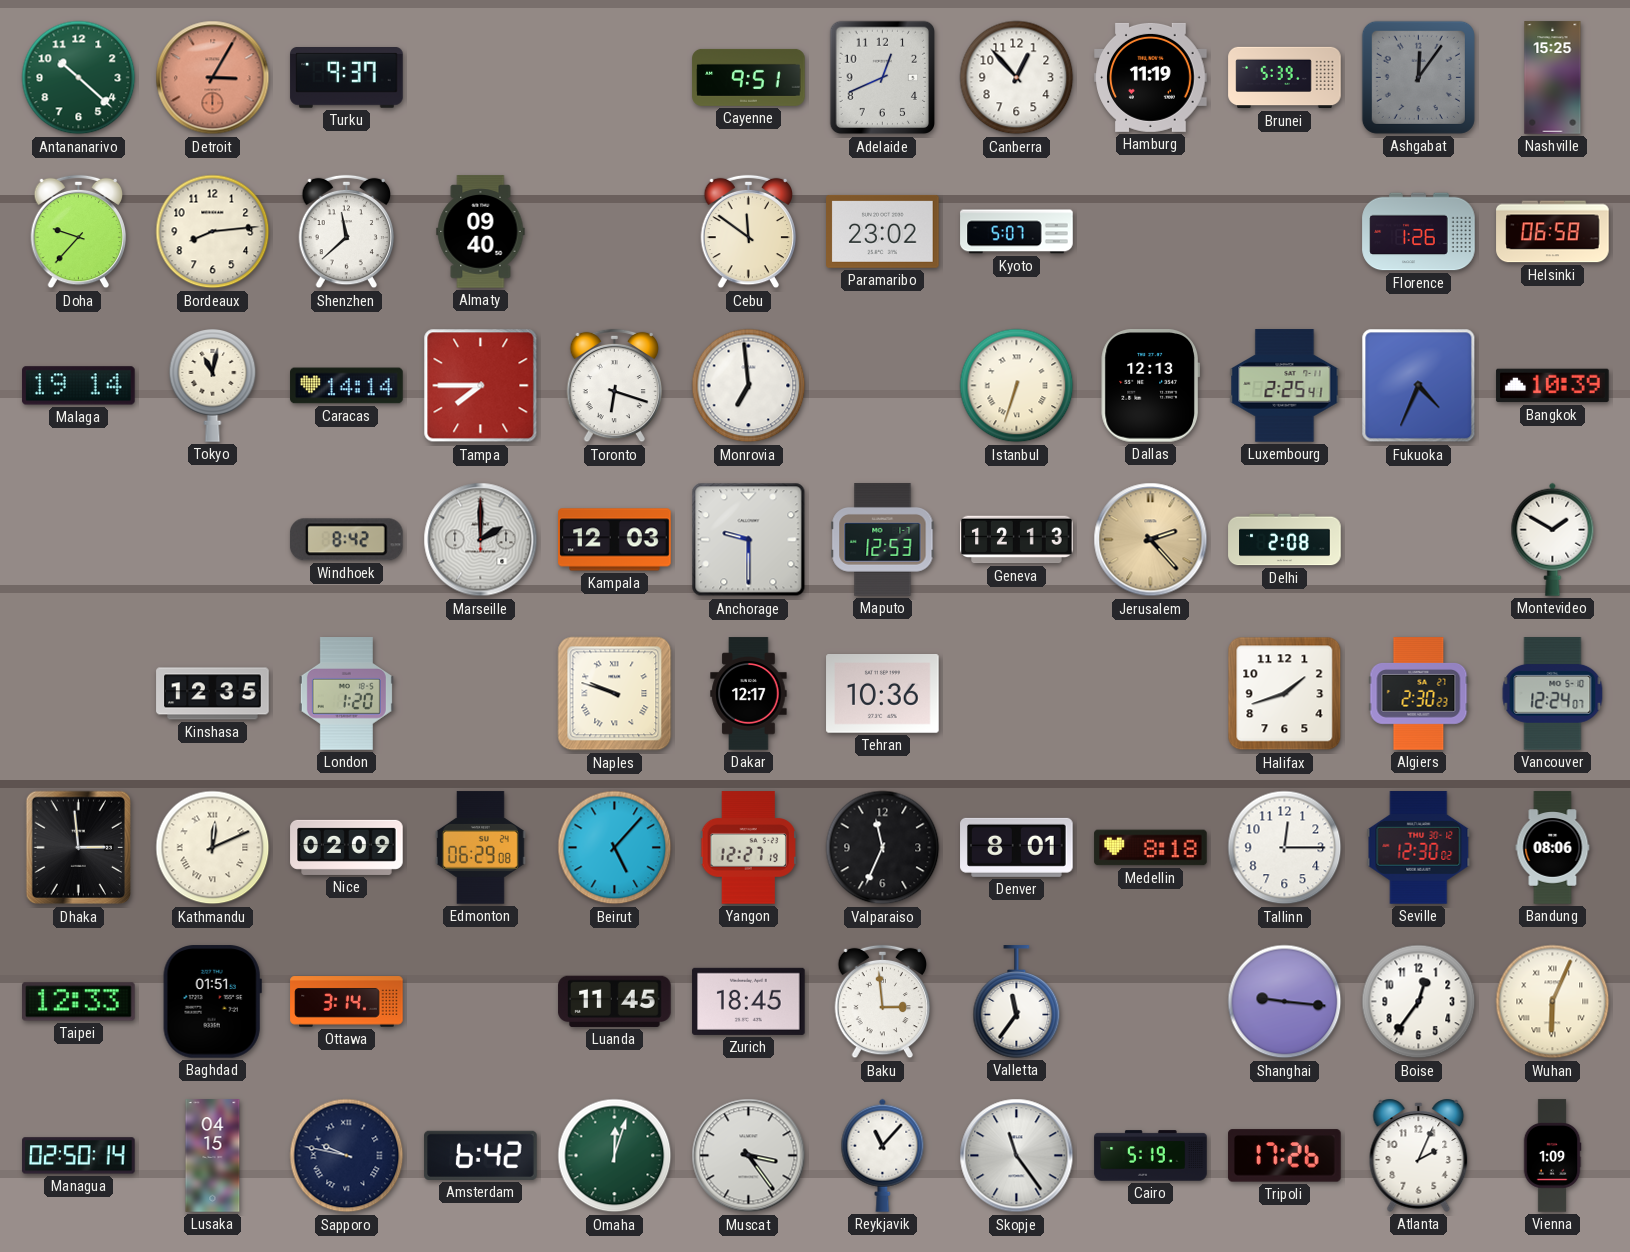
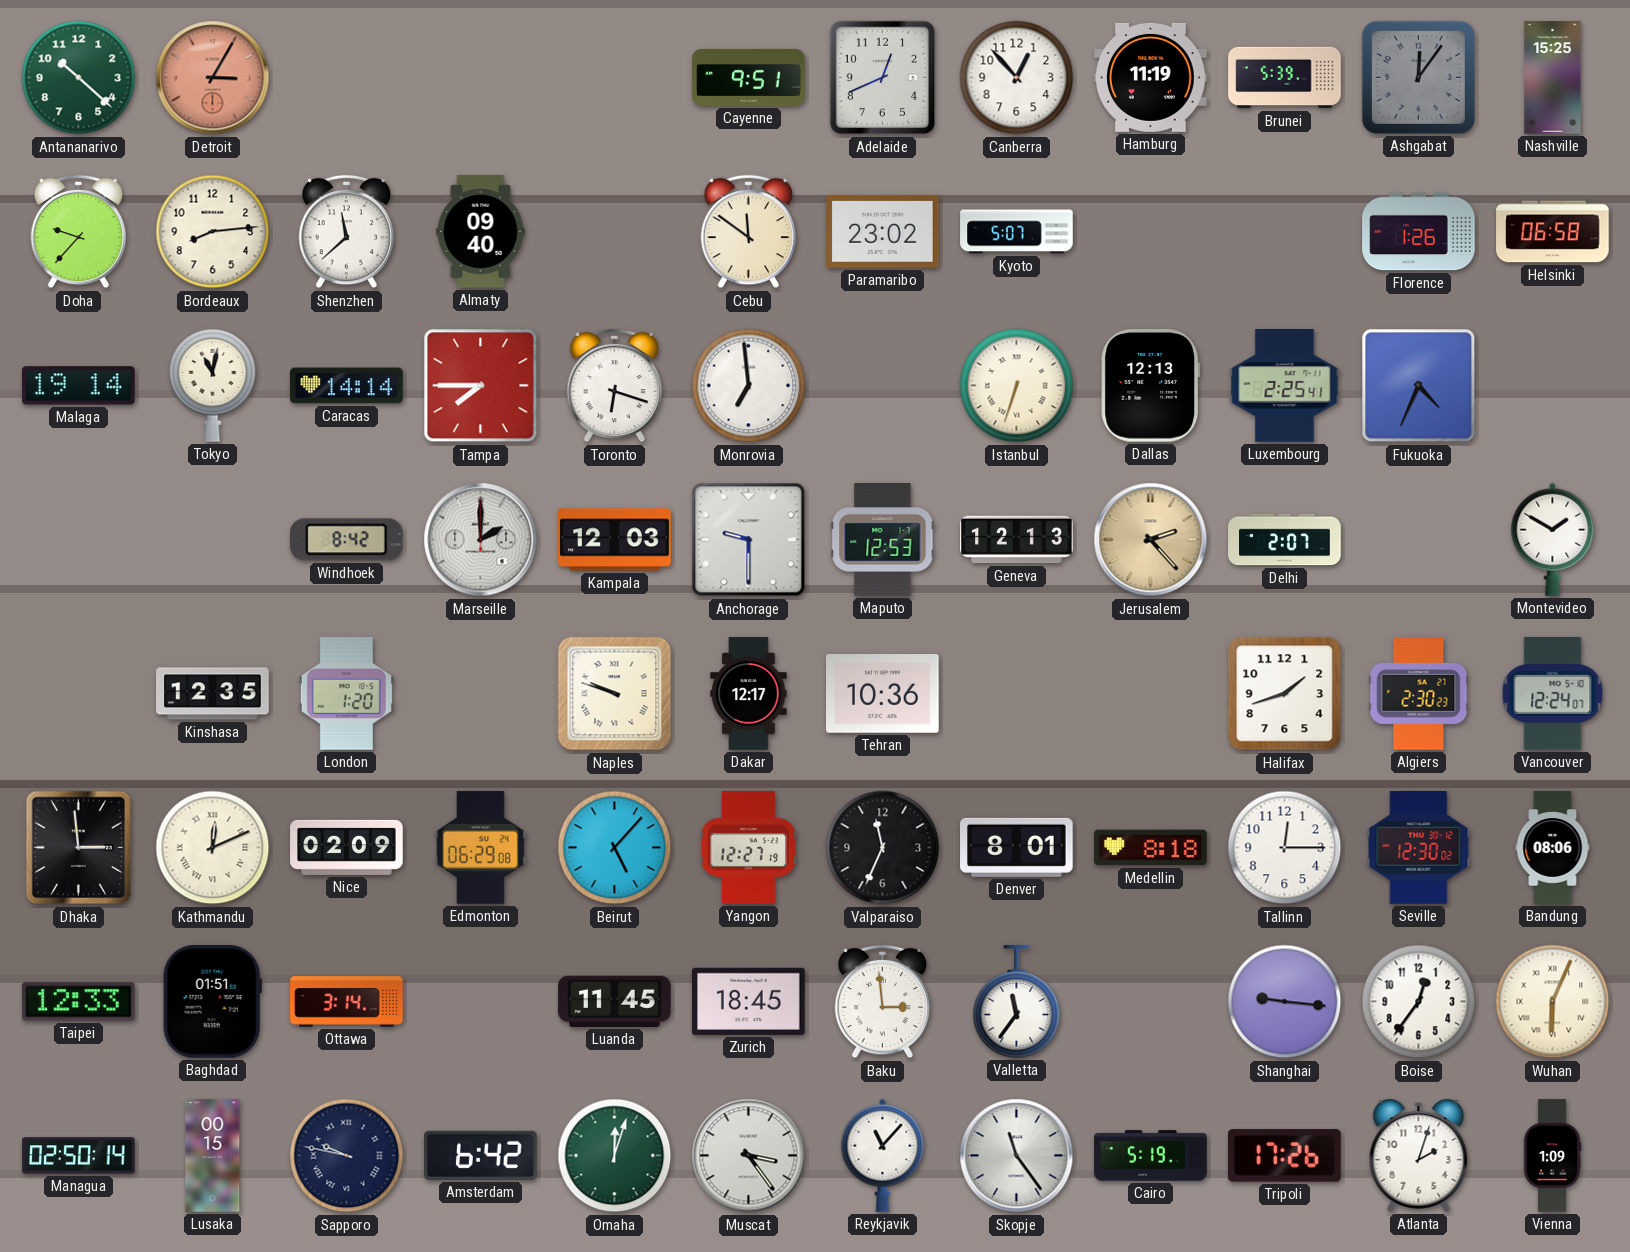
Turku: 9:37 -> none (347, 78)
Bangkok: 10:39 -> none (1553, 386)
Delhi: 2:08 -> 2:07 (1285, 540)
Lusaka: 04:15 -> 00:15 (213, 1156)
Atlanta: 2:04 -> 2:03 (1419, 1155)
